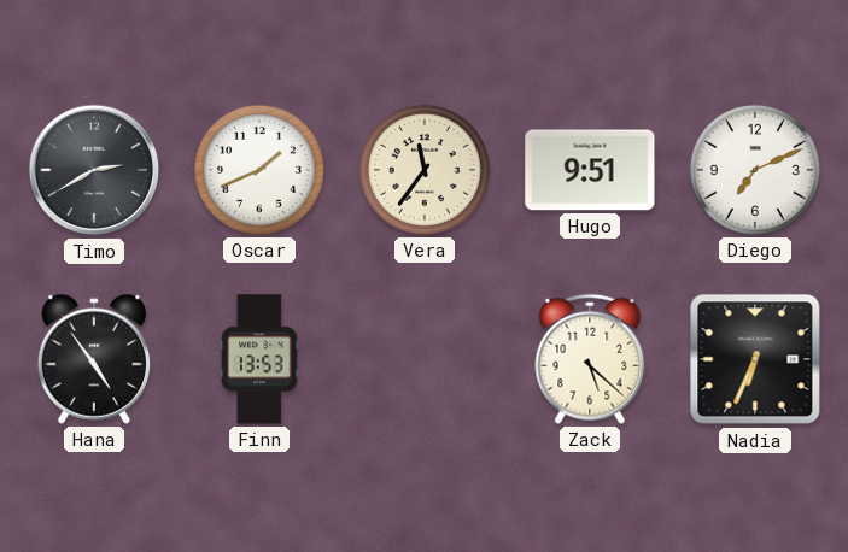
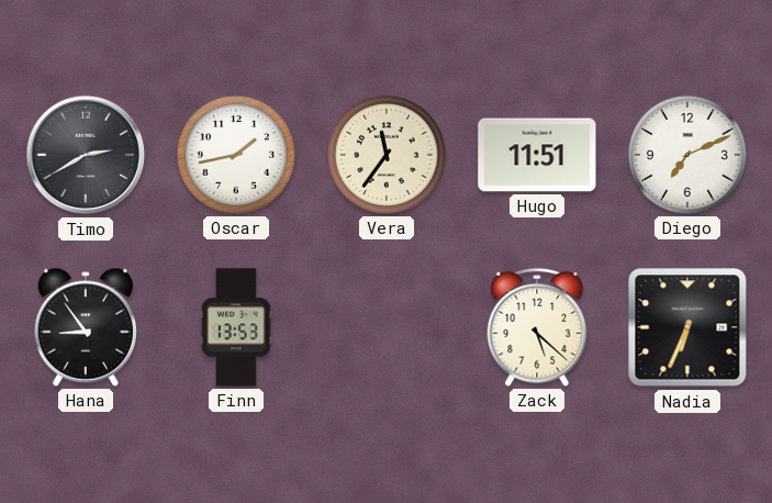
Oscar: 1:41 -> 1:43 (236, 155)
Hugo: 9:51 -> 11:51 (537, 155)
Hana: 4:54 -> 8:54 (86, 327)
